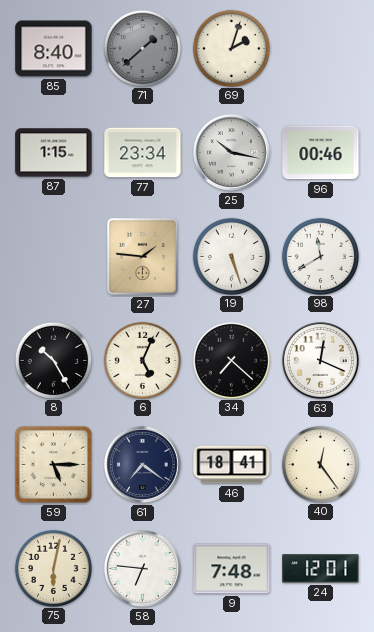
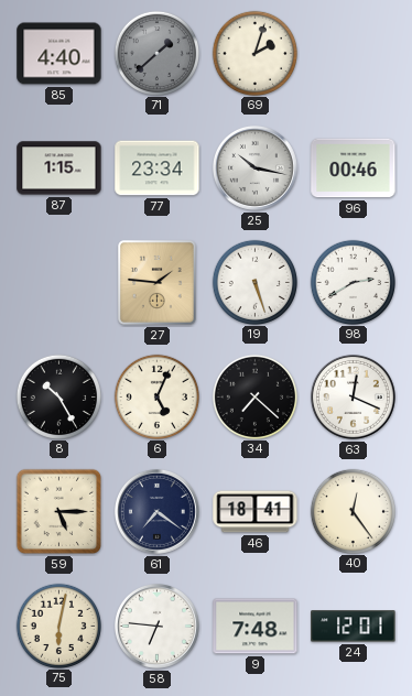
85: 8:40 -> 4:40 (59, 54)
98: 11:40 -> 2:40 (353, 282)
